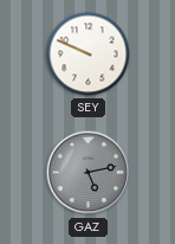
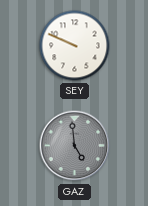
GAZ: 5:13 -> 4:59 (75, 146)
